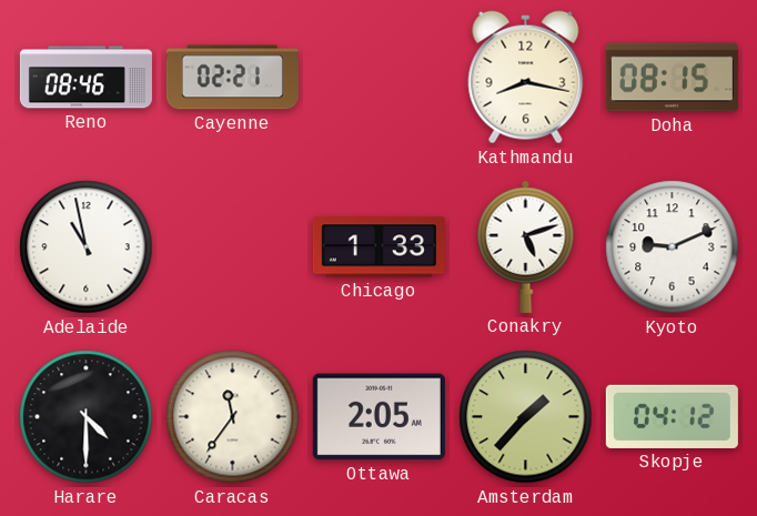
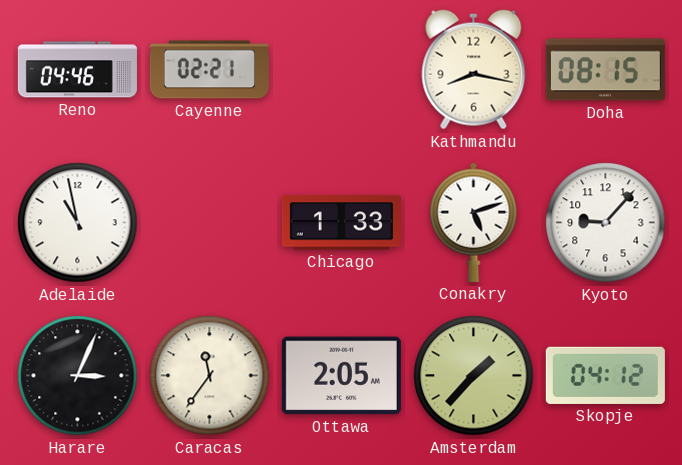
Reno: 08:46 -> 04:46 (77, 70)
Kyoto: 9:11 -> 9:07 (606, 223)
Harare: 4:30 -> 3:04 (78, 376)
